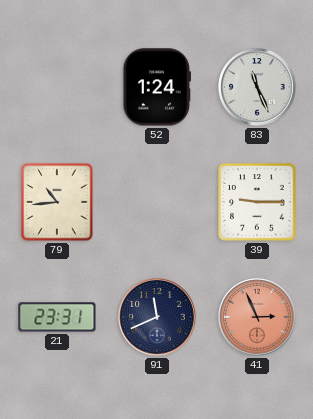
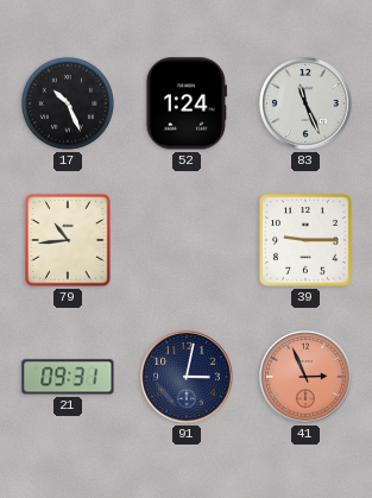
17: none -> 10:26 (68, 103)
21: 23:31 -> 09:31 (68, 377)
91: 11:41 -> 3:02 (187, 377)
